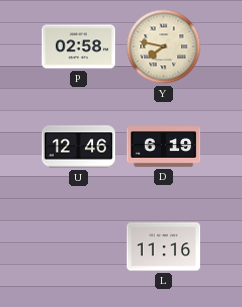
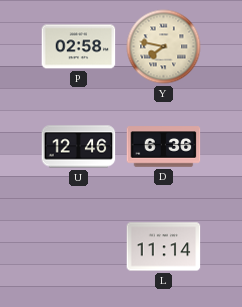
D: 6:19 -> 6:36 (164, 147)
L: 11:16 -> 11:14 (164, 247)
